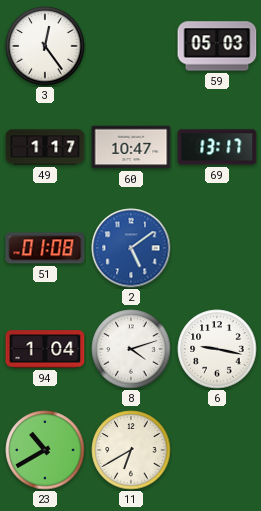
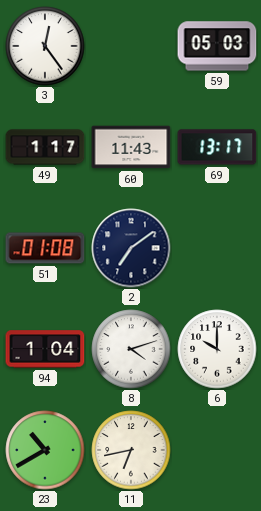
60: 10:47 -> 11:43 (131, 147)
2: 5:09 -> 7:09 (131, 248)
2 dial: blue -> navy (131, 248)
6: 9:17 -> 10:00 (217, 349)
11: 6:40 -> 6:43 (131, 450)
